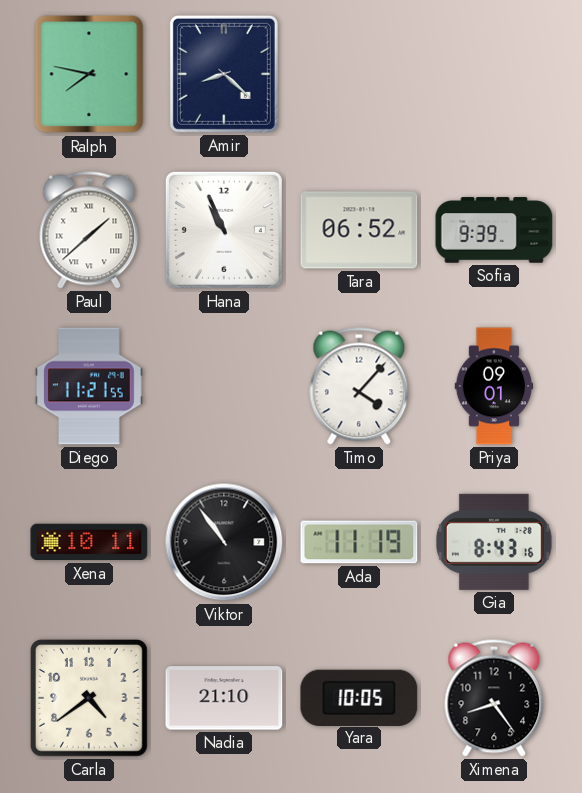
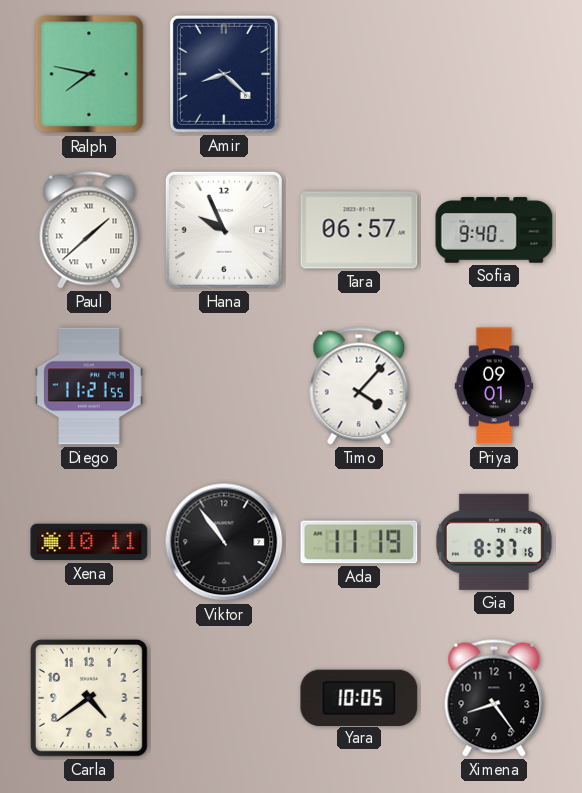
Hana: 10:56 -> 9:56 (224, 230)
Tara: 06:52 -> 06:57 (359, 230)
Sofia: 9:39 -> 9:40 (494, 230)
Gia: 8:43 -> 8:37 (494, 542)
Nadia: 21:10 -> none (224, 698)
